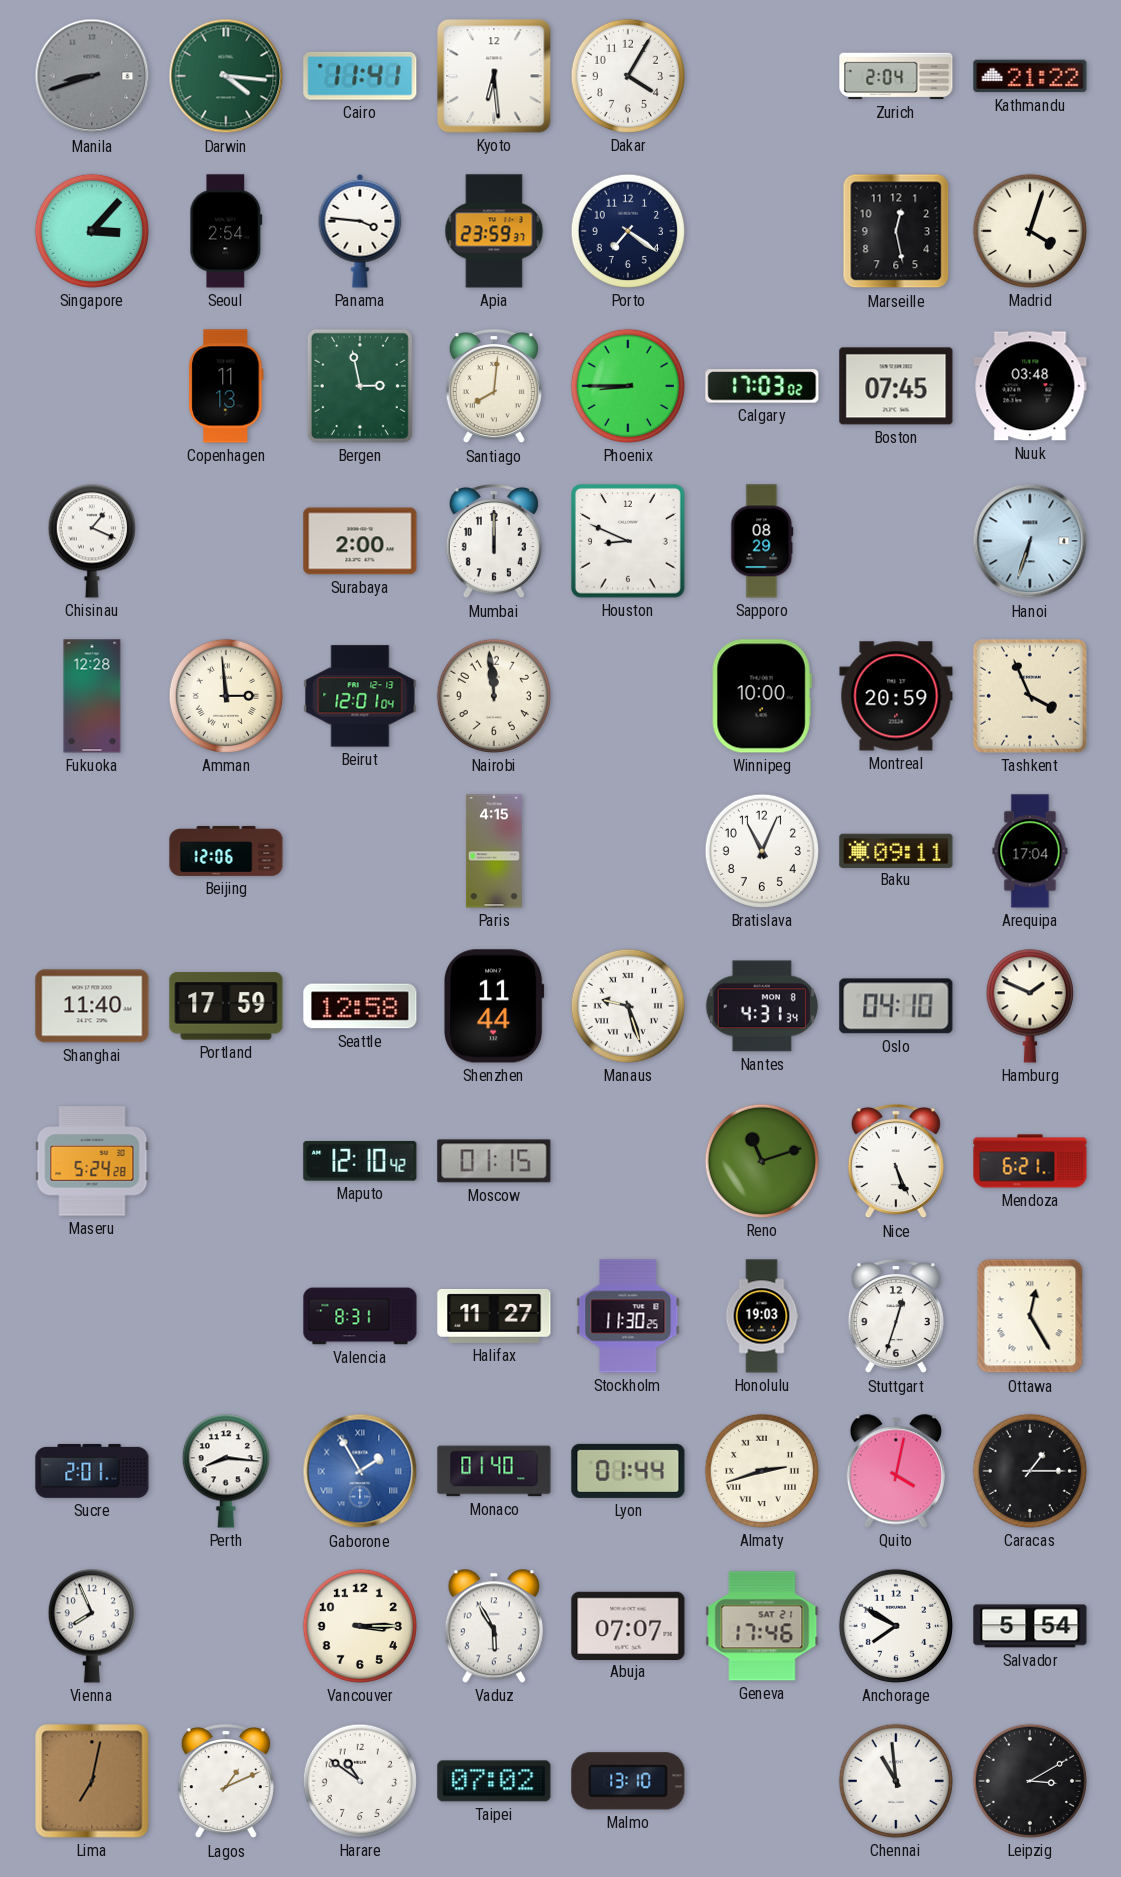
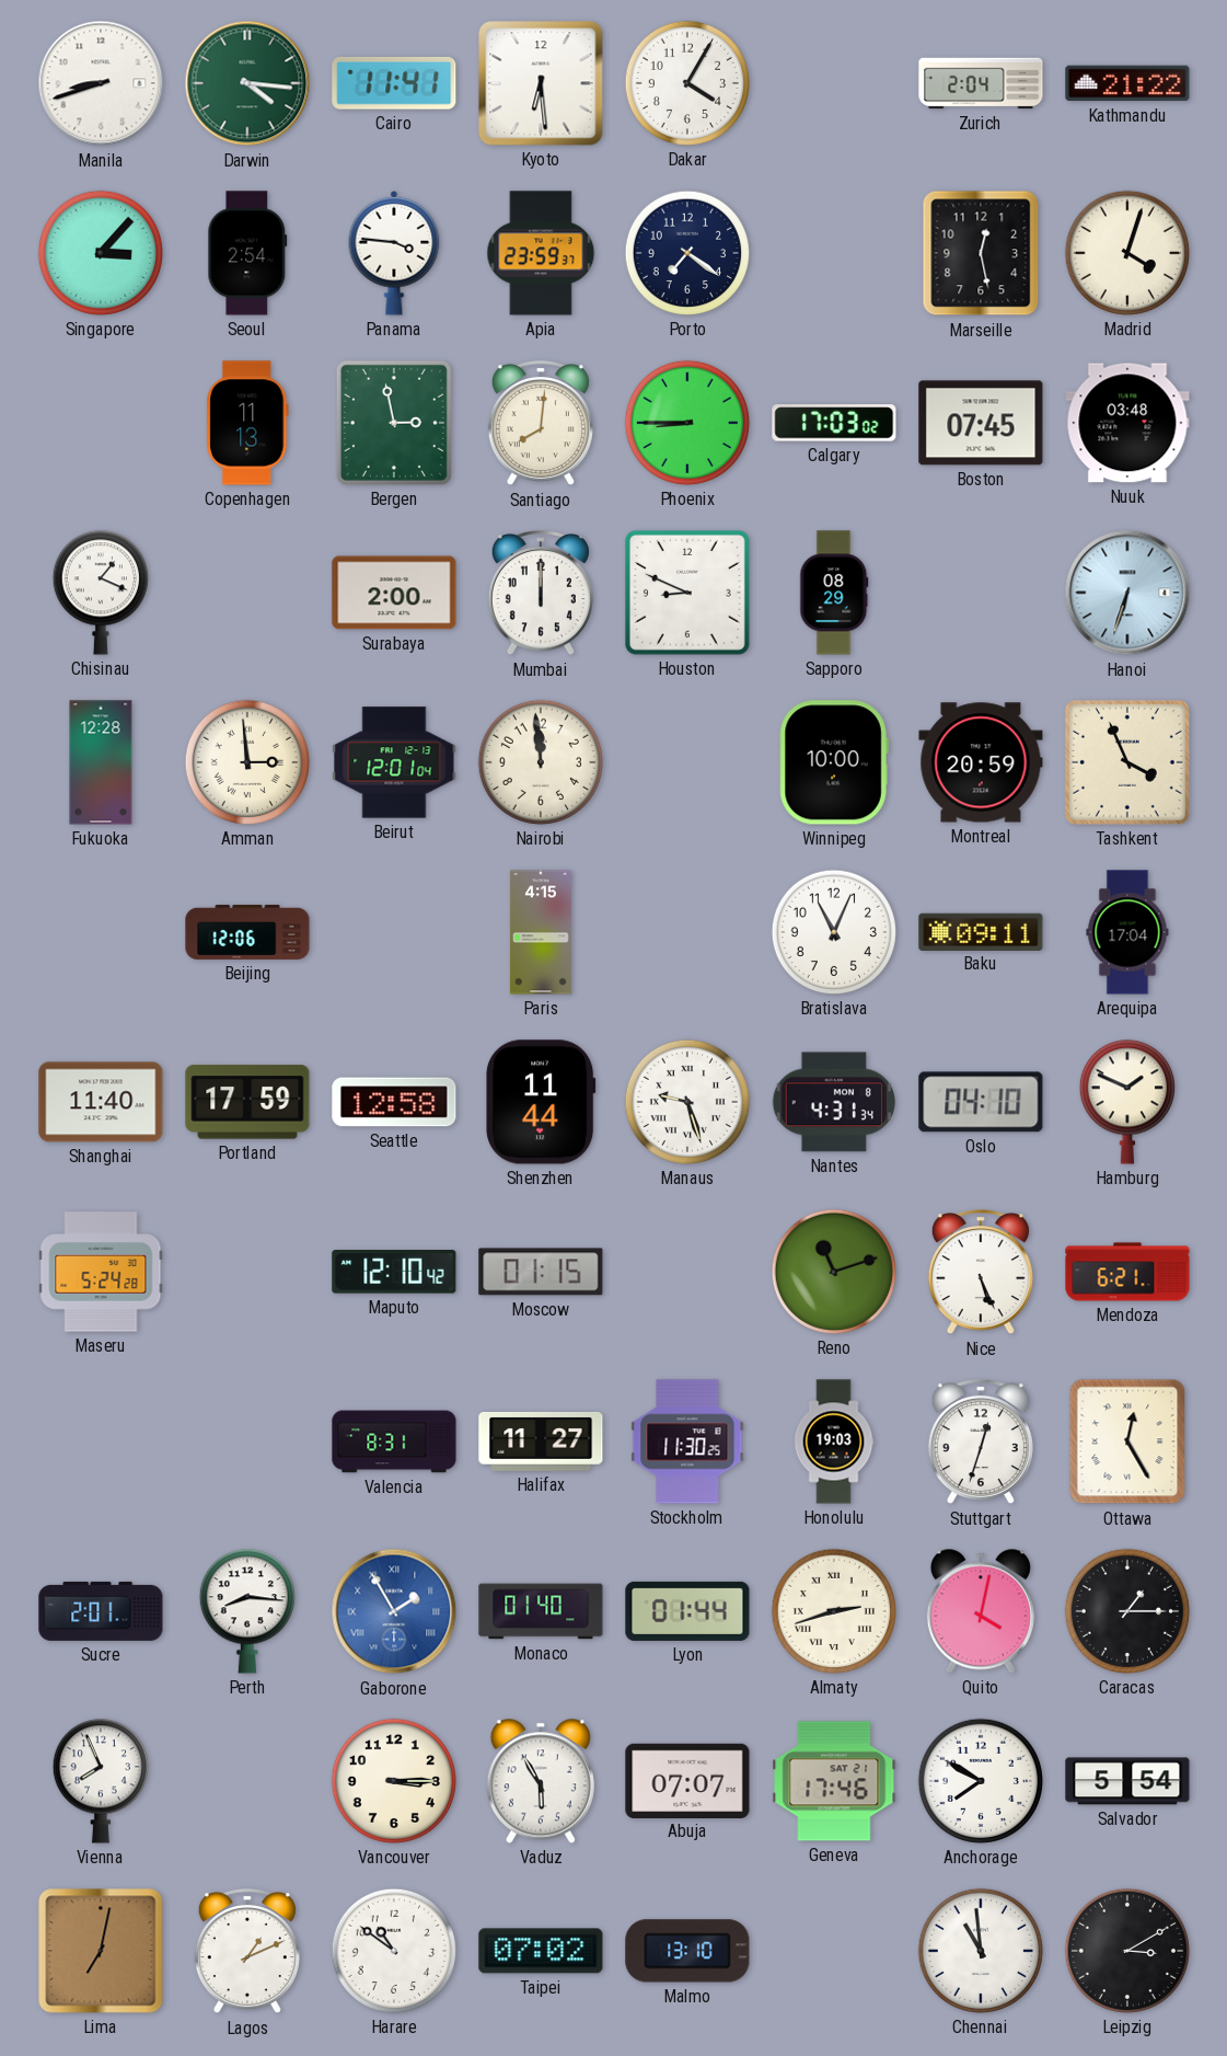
Manila dial: grey -> white (101, 83)
